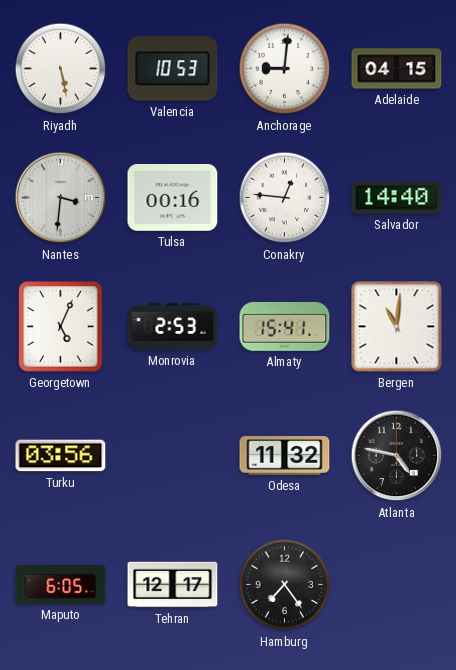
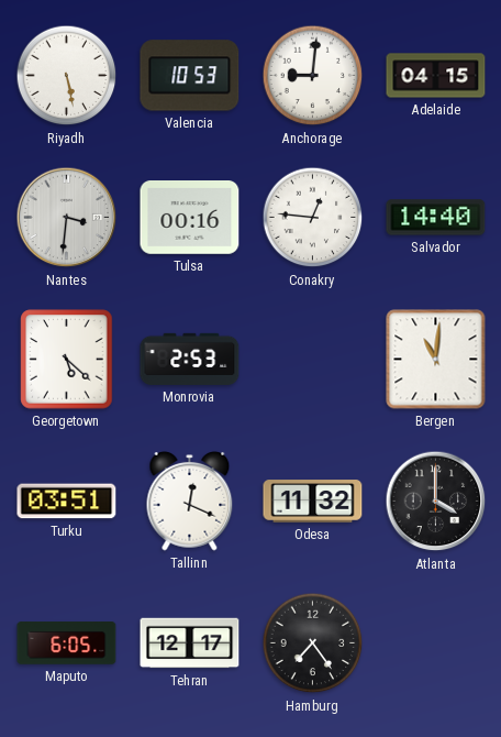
Georgetown: 5:04 -> 5:22 (67, 360)
Almaty: 15:41 -> none (285, 326)
Turku: 03:56 -> 03:51 (67, 502)
Tallinn: none -> 12:19 (190, 501)
Atlanta: 4:47 -> 4:00 (436, 502)
